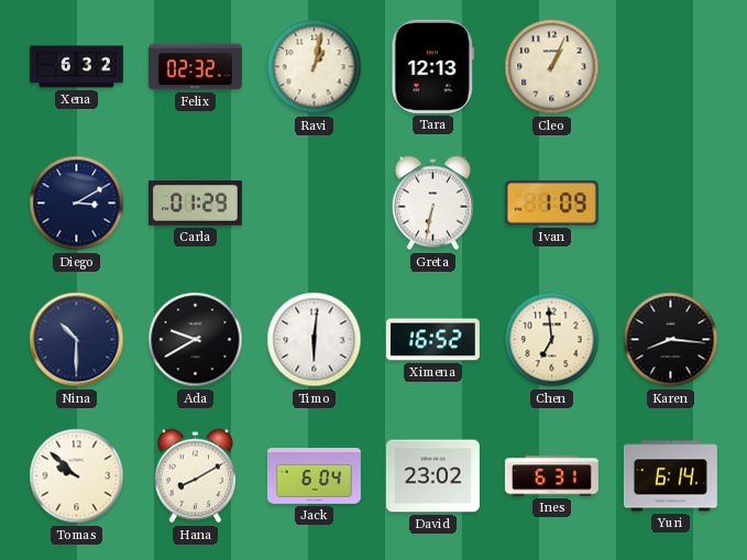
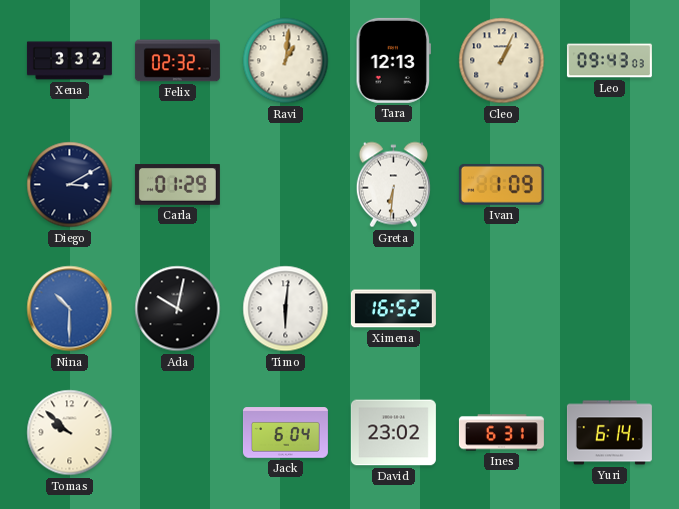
Xena: 6:32 -> 3:32 (69, 61)
Ravi: 1:02 -> 1:01 (286, 61)
Leo: none -> 09:43 (609, 61)
Greta: 6:32 -> 6:31 (393, 185)
Nina dial: navy -> blue (70, 309)
Ada: 9:40 -> 10:02 (178, 309)
Chen: 6:59 -> none (552, 340)
Karen: 8:16 -> none (671, 340)
Hana: 8:10 -> none (195, 476)
